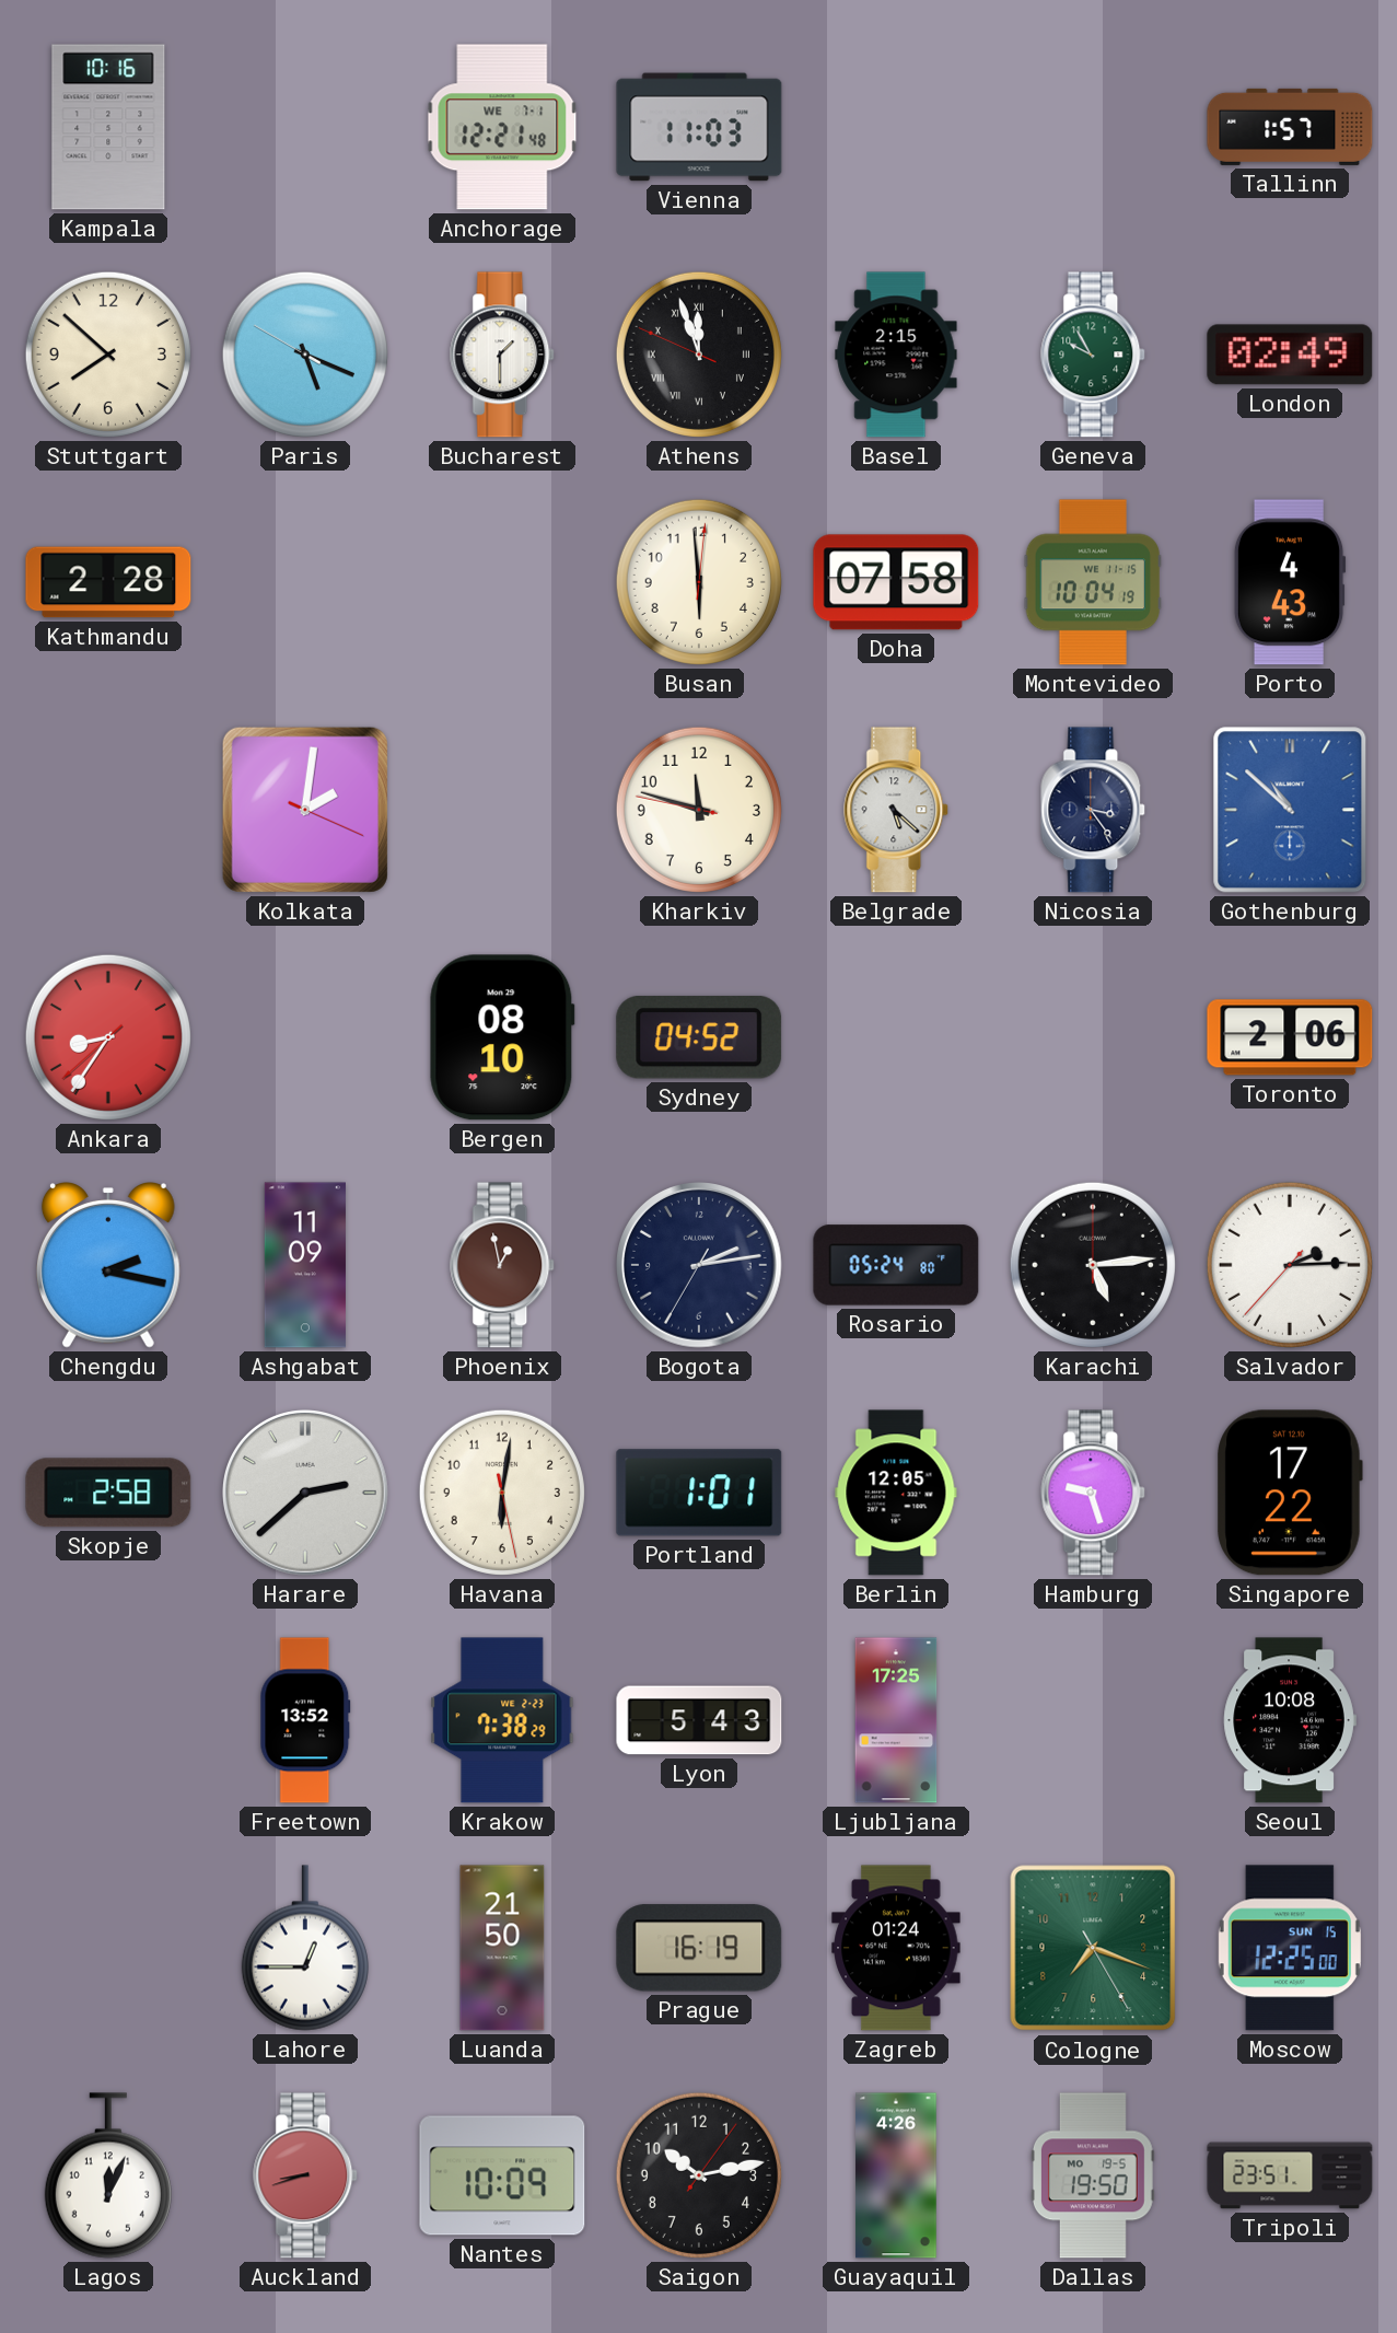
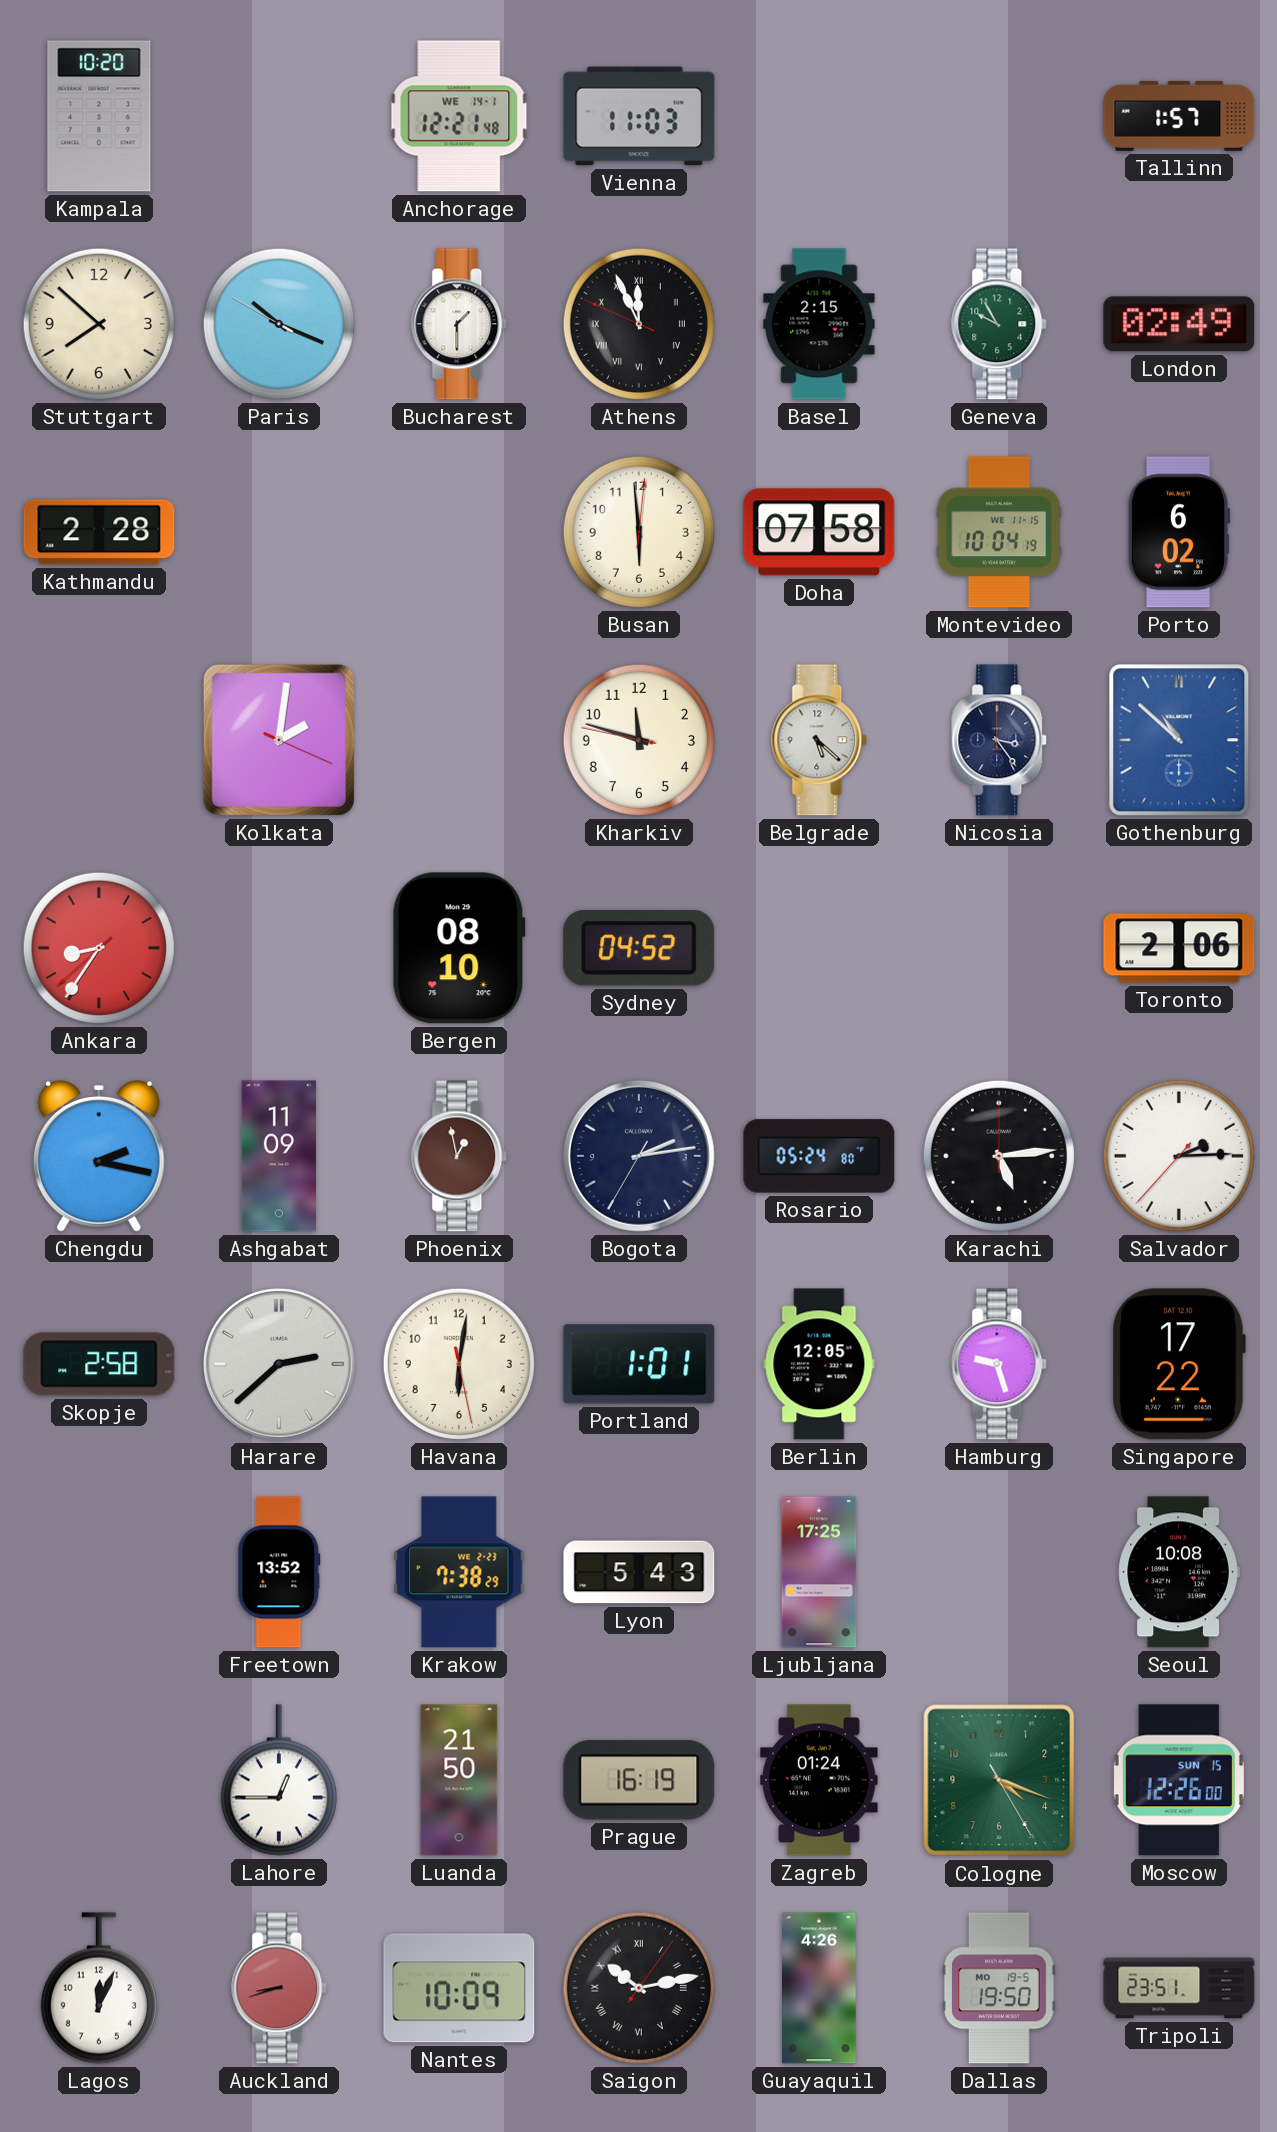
Kampala: 10:16 -> 10:20 (99, 116)
Anchorage date: WE 7-1 -> WE 14-1 (459, 116)
Paris: 5:18 -> 10:18 (279, 324)
Athens: 11:56 -> 11:55 (639, 324)
Porto: 4:43 -> 6:02 (1179, 532)
Cologne: 7:18 -> 4:18 (999, 1780)
Moscow: 12:25 -> 12:26 (1179, 1780)
Saigon numerals: Arabic -> Roman (639, 1988)
